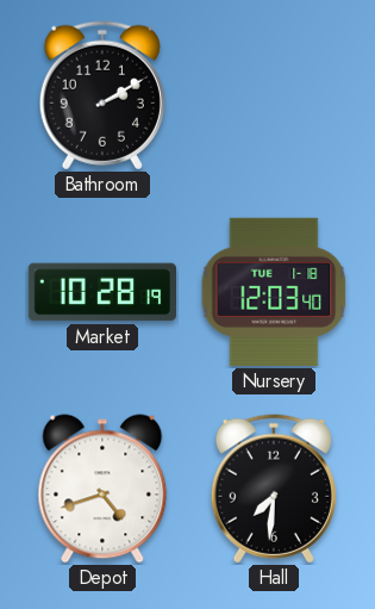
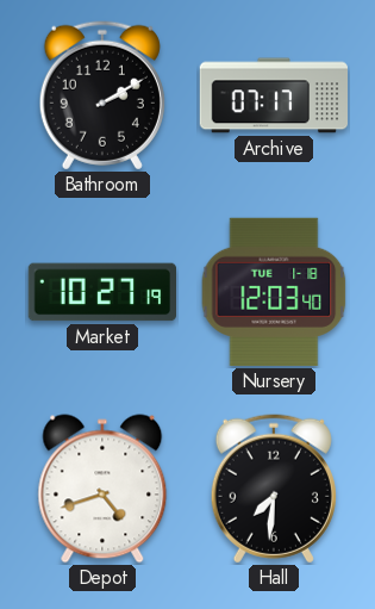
Archive: none -> 07:17 (273, 95)
Market: 10:28 -> 10:27 (101, 292)
